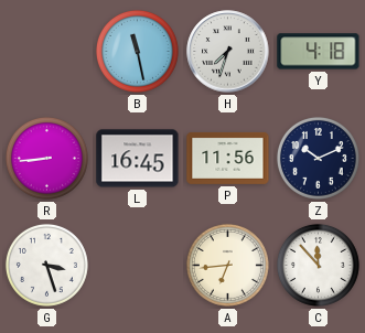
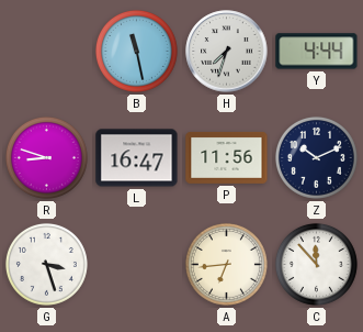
Y: 4:18 -> 4:44 (317, 52)
R: 8:44 -> 8:48 (46, 157)
L: 16:45 -> 16:47 (137, 158)
